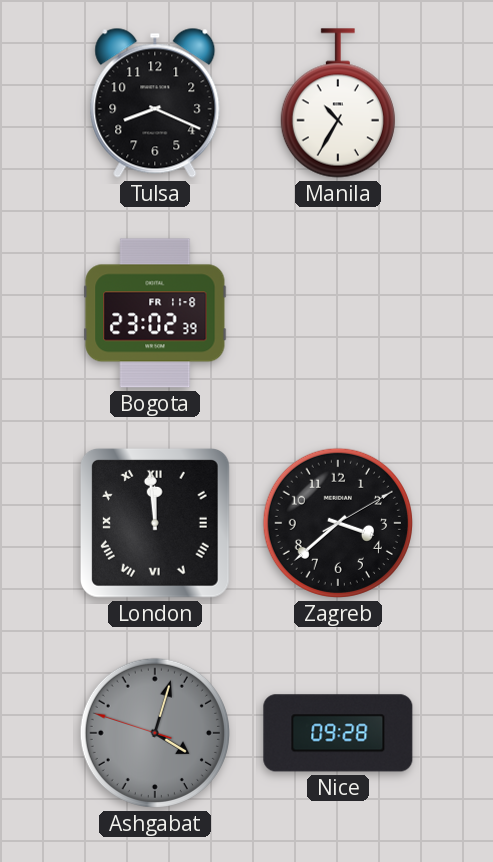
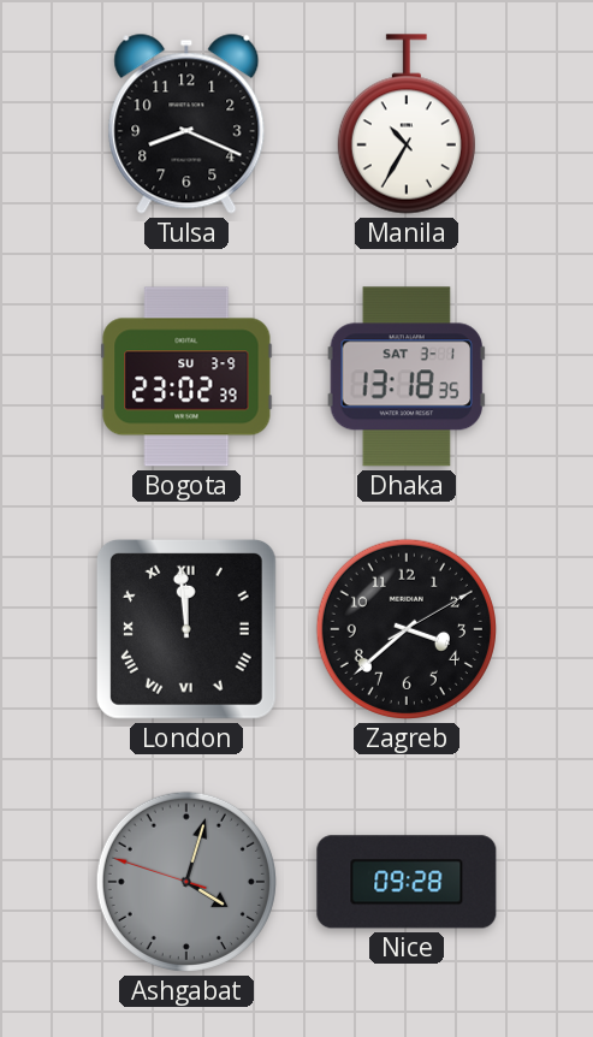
Bogota date: FR 11-8 -> SU 3-9 (186, 377)
Dhaka: none -> 13:18 (405, 377)
